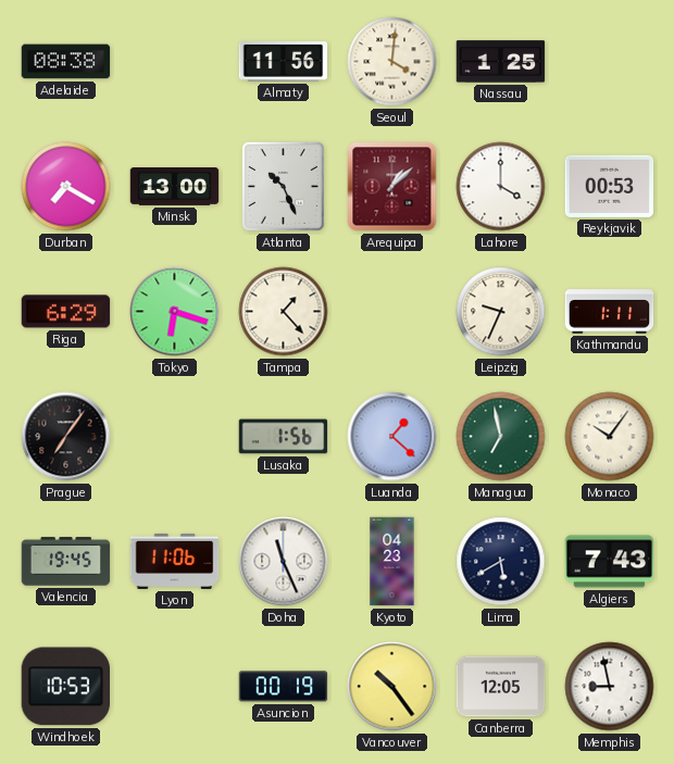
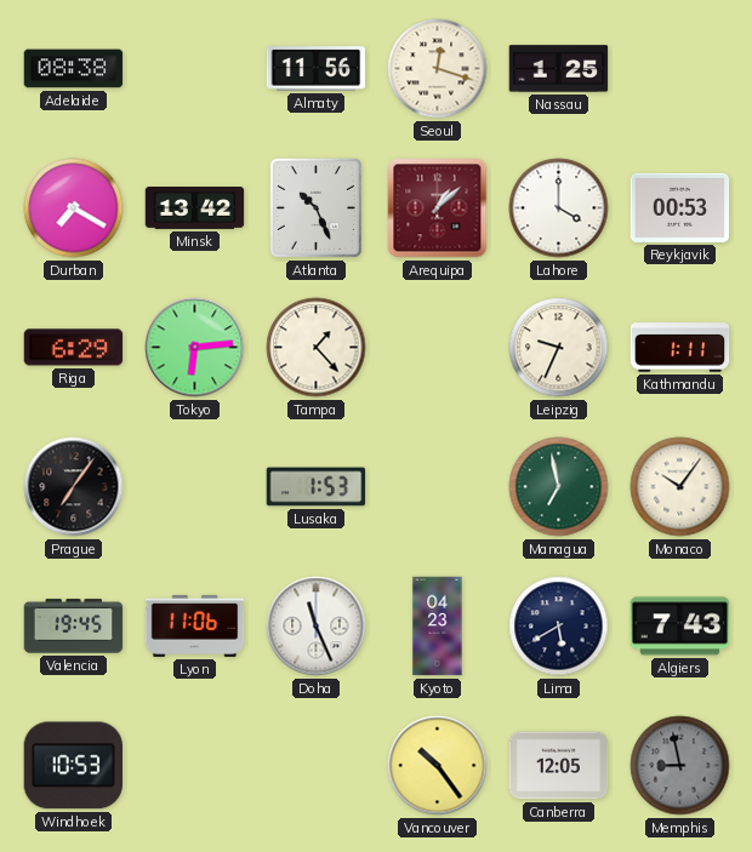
Seoul: 4:01 -> 12:18 (438, 69)
Minsk: 13:00 -> 13:42 (195, 208)
Tokyo: 6:18 -> 6:14 (195, 348)
Lusaka: 1:56 -> 1:53 (317, 487)
Luanda: 1:22 -> none (392, 437)
Asuncion: 00:19 -> none (284, 687)
Memphis dial: white -> grey (680, 766)
